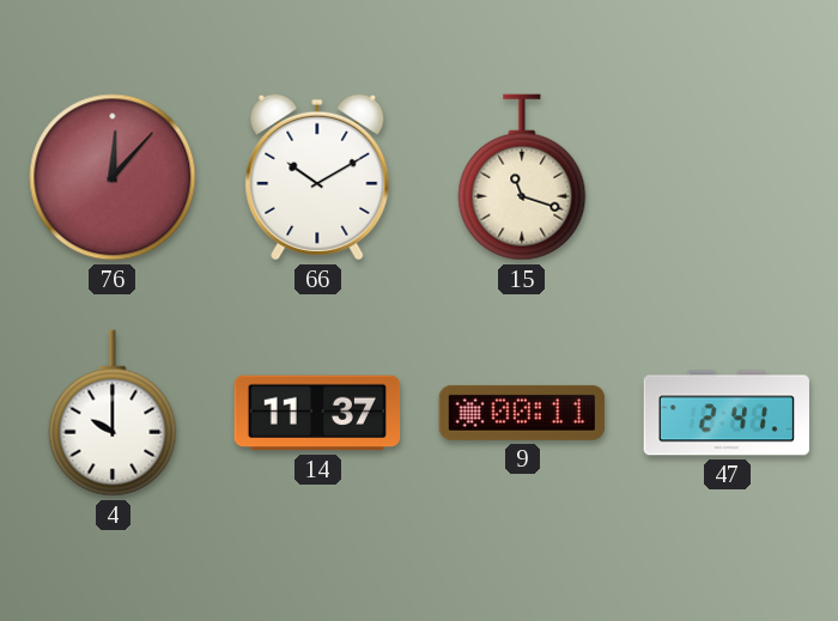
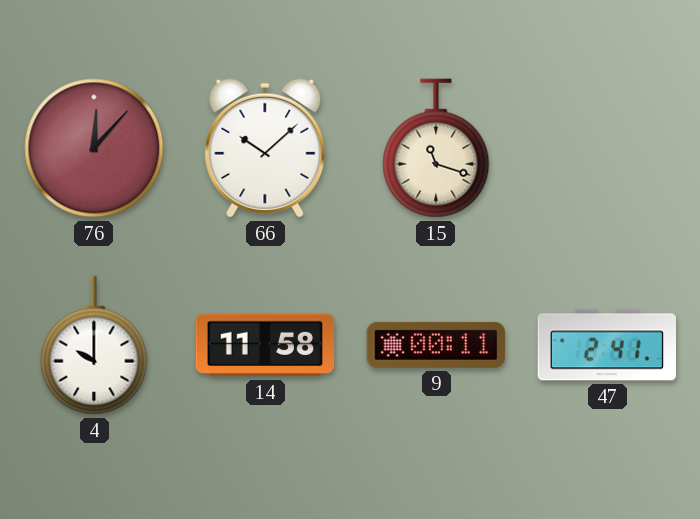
66: 10:10 -> 10:08 (265, 148)
14: 11:37 -> 11:58 (265, 345)
